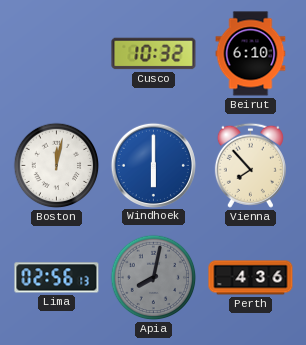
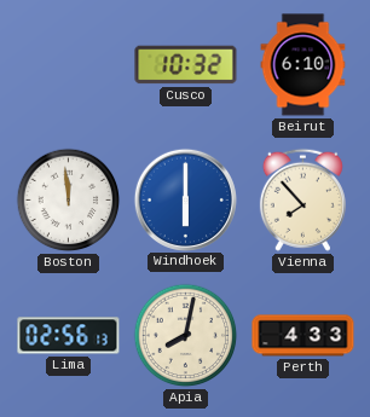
Boston: 12:02 -> 11:59 (69, 201)
Apia dial: grey -> cream (186, 336)
Perth: 4:36 -> 4:33 (303, 336)
